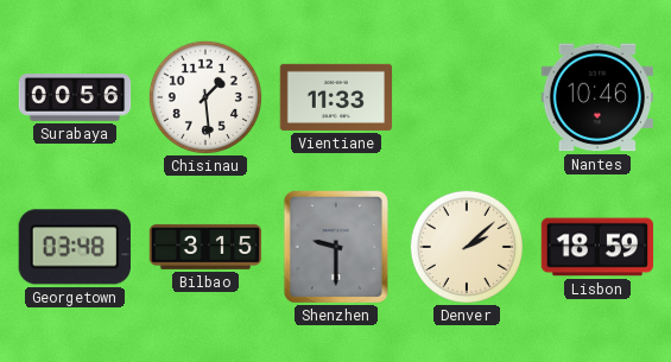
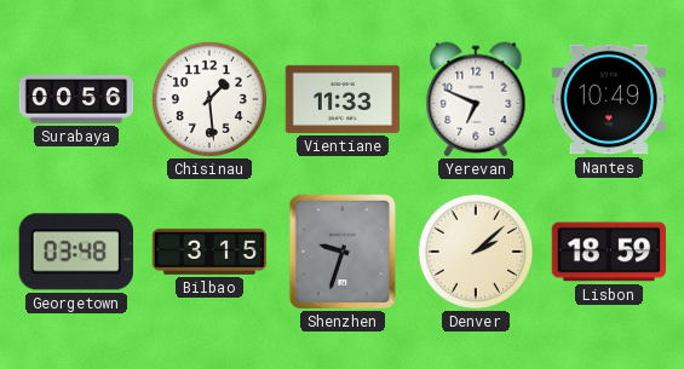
Yerevan: none -> 6:49 (476, 99)
Nantes: 10:46 -> 10:49 (608, 99)
Shenzhen: 9:30 -> 9:33 (341, 250)
